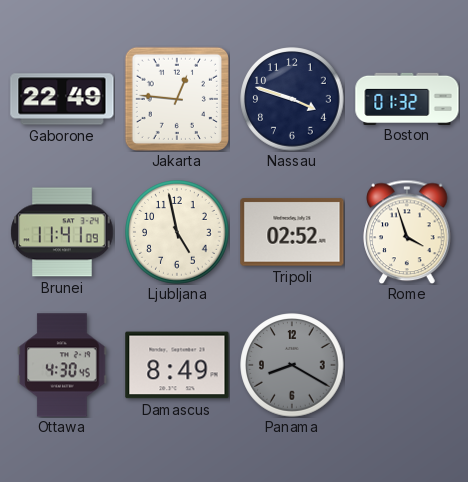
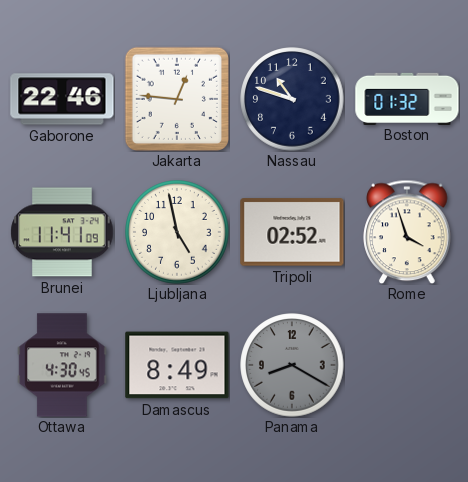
Gaborone: 22:49 -> 22:46 (62, 99)
Nassau: 3:48 -> 10:48 (292, 99)
